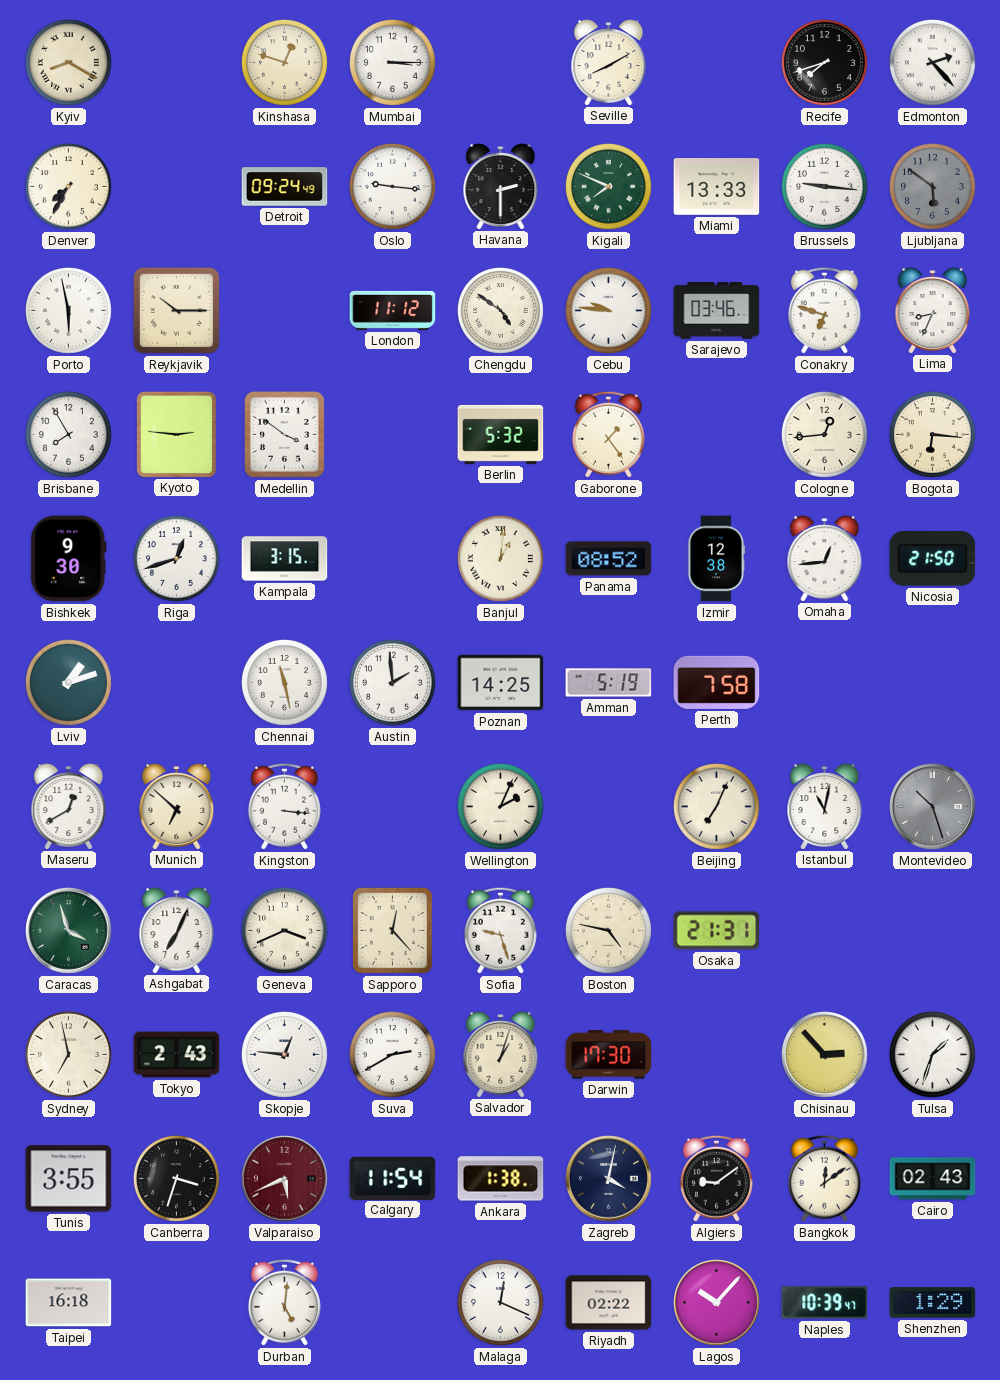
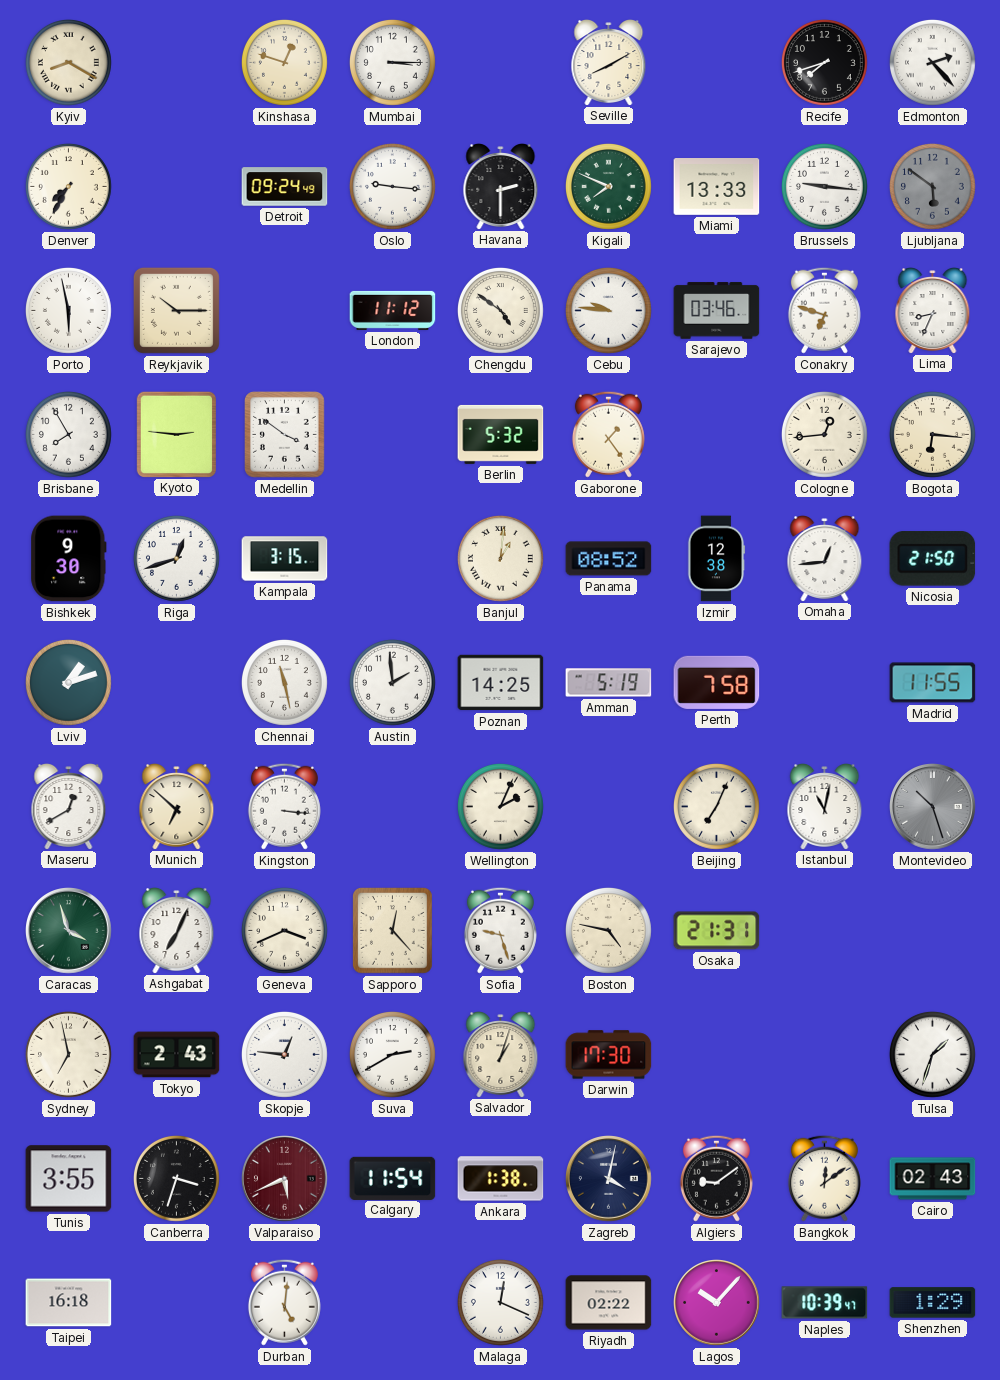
Madrid: none -> 11:55 (933, 683)
Chisinau: 2:53 -> none (825, 1055)
